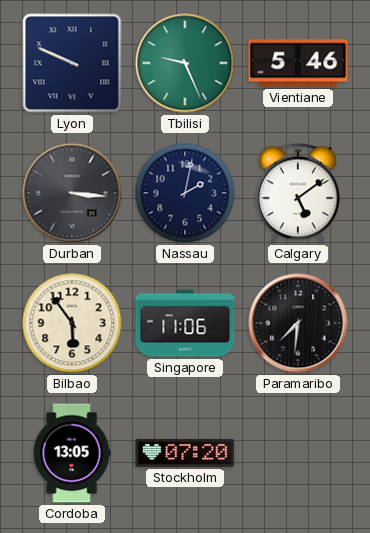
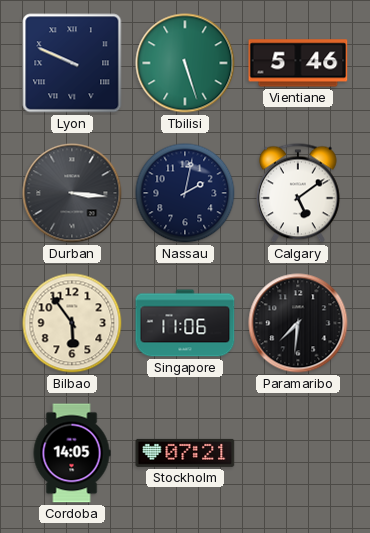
Tbilisi: 9:26 -> 5:27 (185, 63)
Cordoba: 13:05 -> 14:05 (72, 453)
Stockholm: 07:20 -> 07:21 (185, 453)
